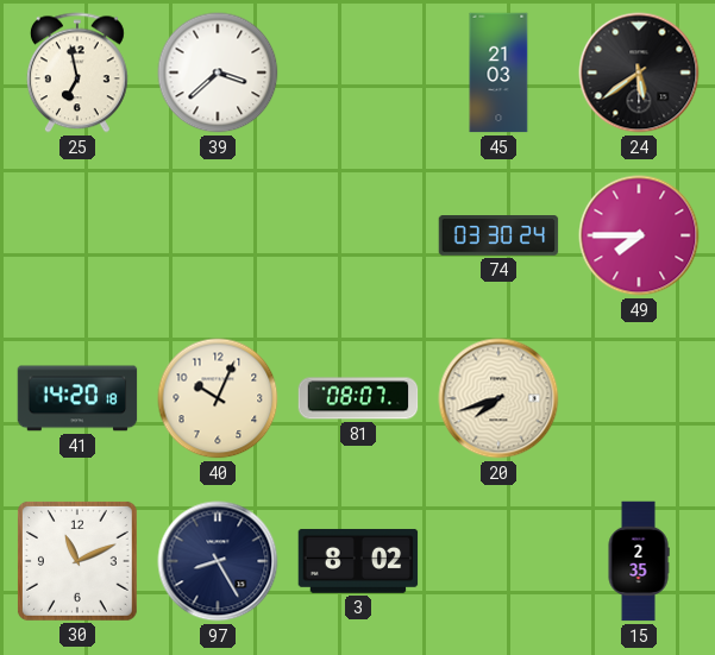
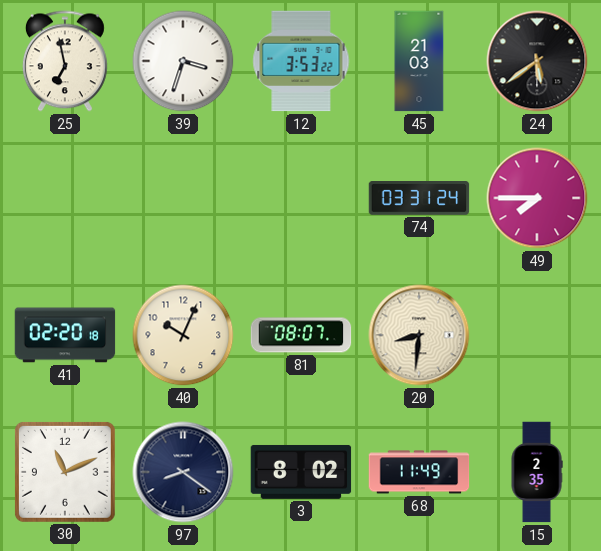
39: 3:38 -> 3:33 (183, 61)
12: none -> 3:53 (301, 61)
74: 03:30 -> 03:31 (419, 199)
41: 14:20 -> 02:20 (65, 335)
20: 7:42 -> 8:31 (419, 335)
97: 8:25 -> 8:21 (183, 472)
68: none -> 11:49 (419, 472)
